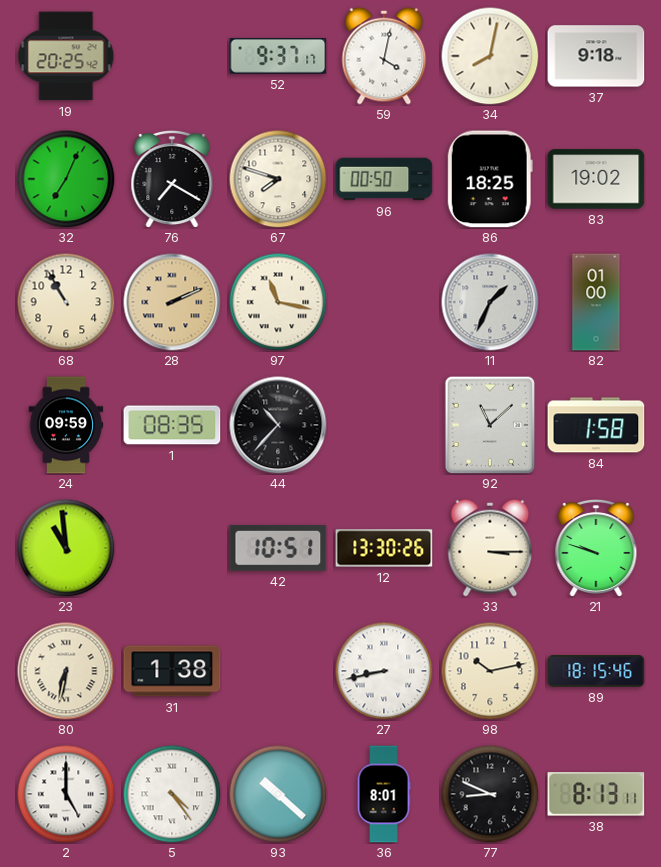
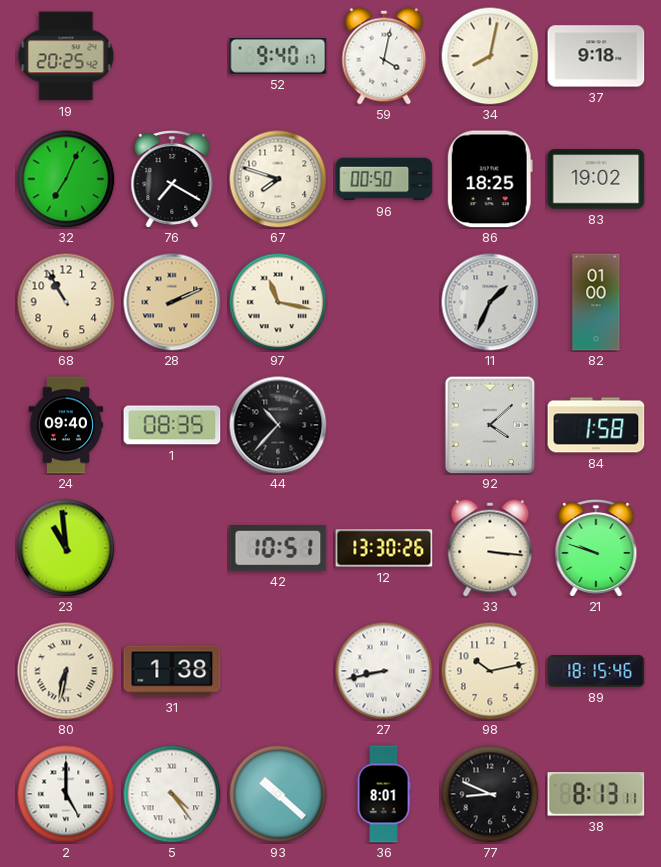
52: 9:37 -> 9:40 (278, 57)
24: 09:59 -> 09:40 (66, 425)
92: 11:08 -> 4:08 (490, 425)
33: 3:15 -> 3:16 (490, 548)
